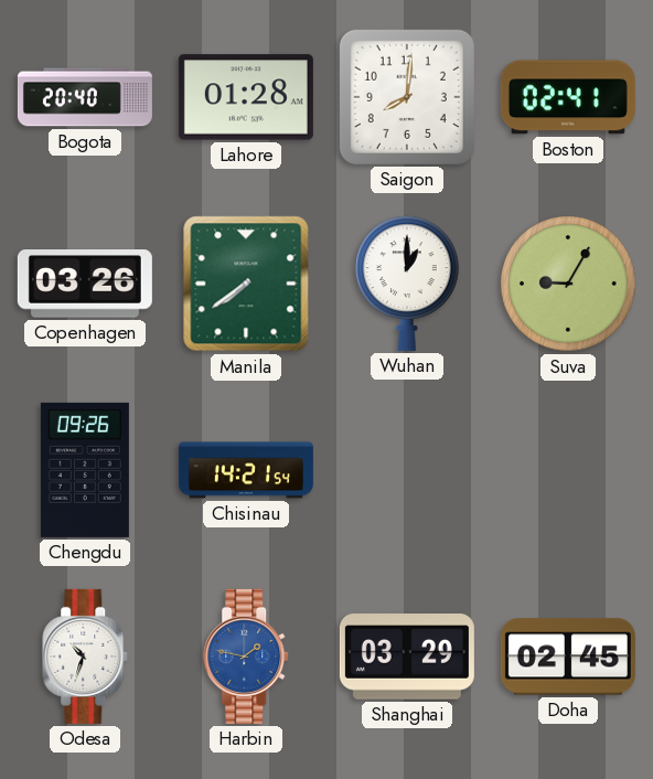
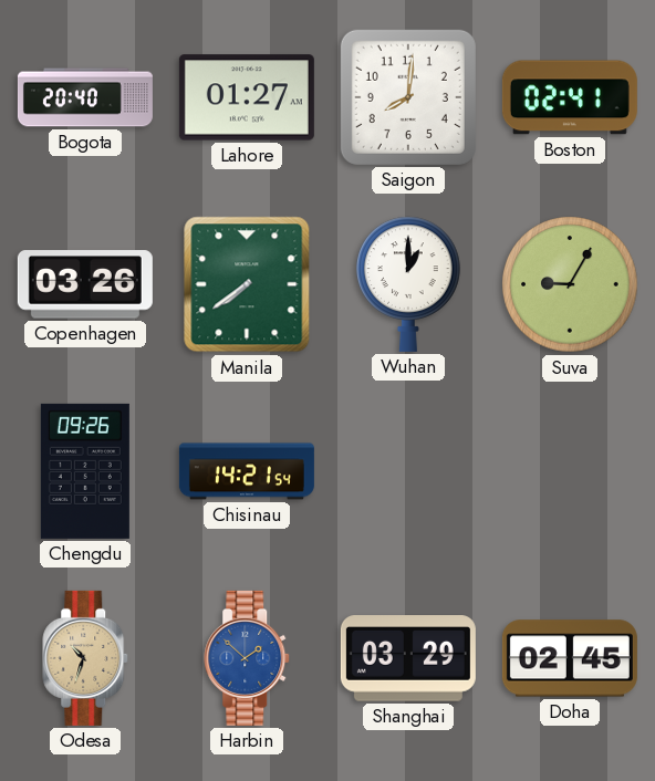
Lahore: 01:28 -> 01:27 (247, 97)
Odesa dial: white -> champagne (86, 658)
Harbin: 1:47 -> 1:52 (248, 658)
